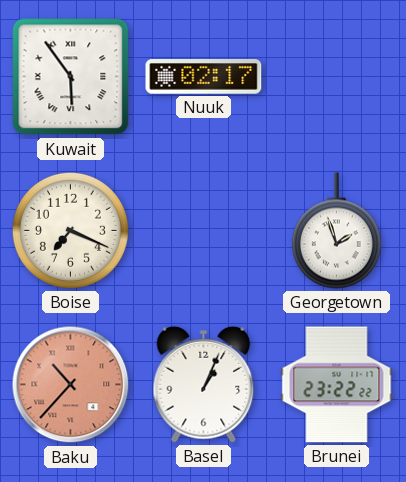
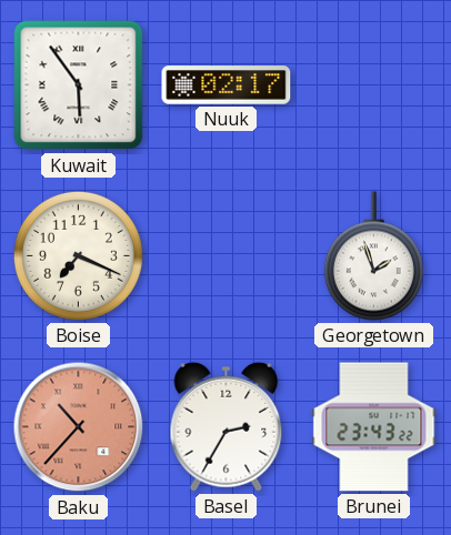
Basel: 1:04 -> 2:35 (227, 426)
Brunei: 23:22 -> 23:43 (374, 427)
